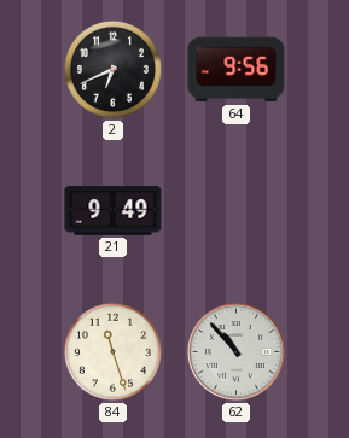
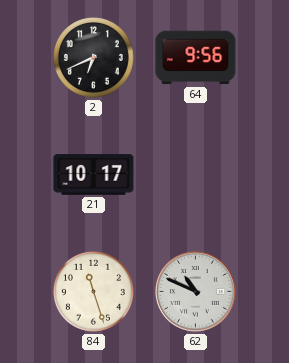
21: 9:49 -> 10:17 (94, 175)
62: 10:53 -> 10:49 (196, 292)
